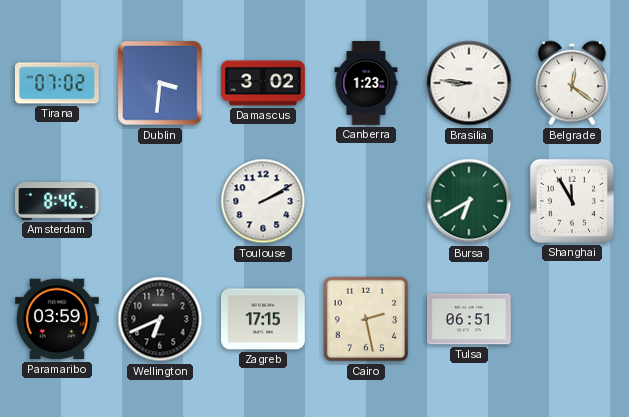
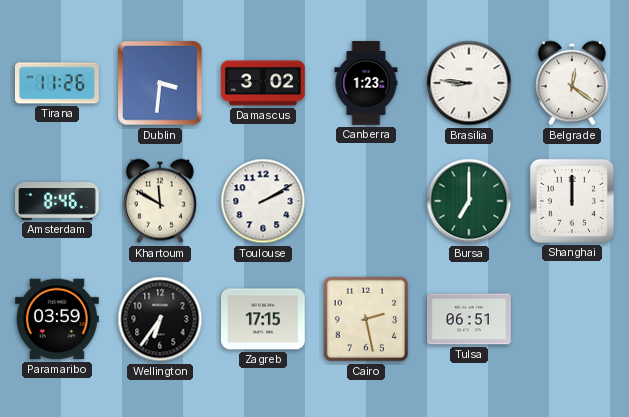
Tirana: 07:02 -> 11:26 (57, 83)
Khartoum: none -> 11:50 (160, 201)
Bursa: 6:40 -> 7:00 (469, 201)
Shanghai: 11:55 -> 12:00 (572, 201)
Wellington: 6:41 -> 6:36 (160, 319)
